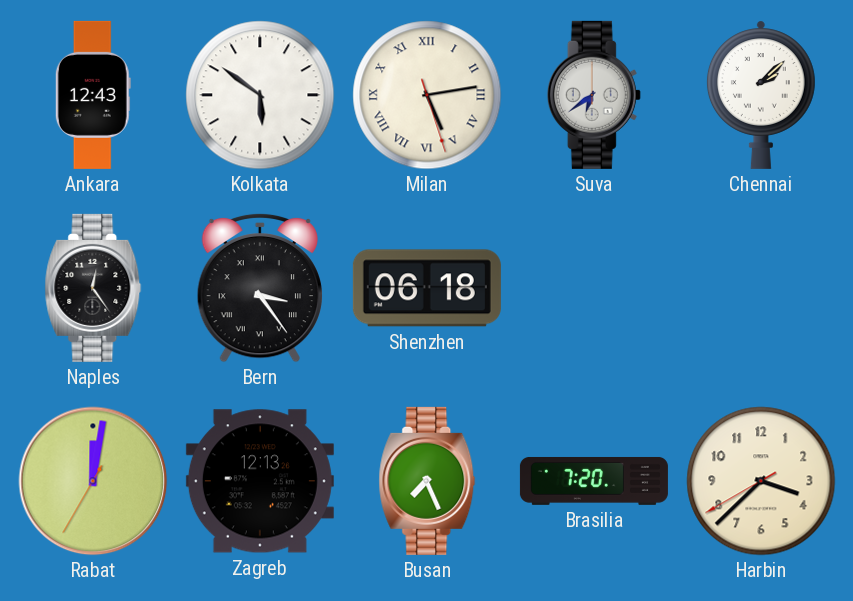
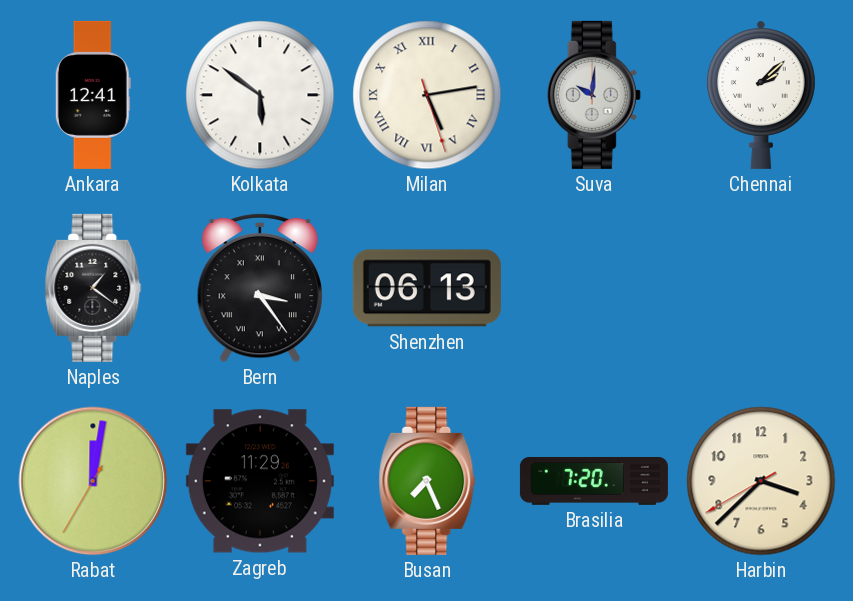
Ankara: 12:43 -> 12:41 (93, 95)
Suva: 6:39 -> 10:01 (594, 95)
Naples: 12:24 -> 1:21 (93, 288)
Shenzhen: 06:18 -> 06:13 (427, 288)
Zagreb: 12:13 -> 11:29 (260, 481)
